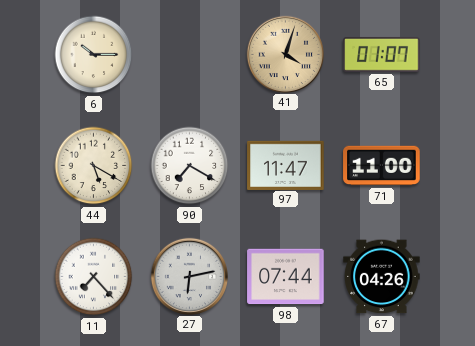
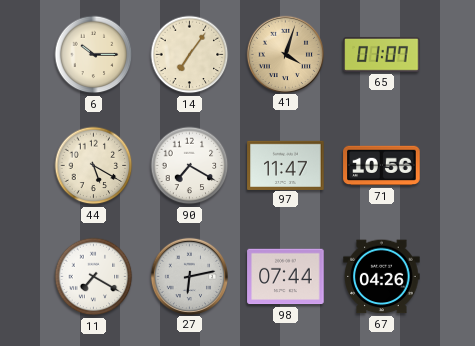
14: none -> 7:06 (190, 55)
71: 11:00 -> 10:56 (382, 166)
11: 7:23 -> 7:20 (94, 277)
